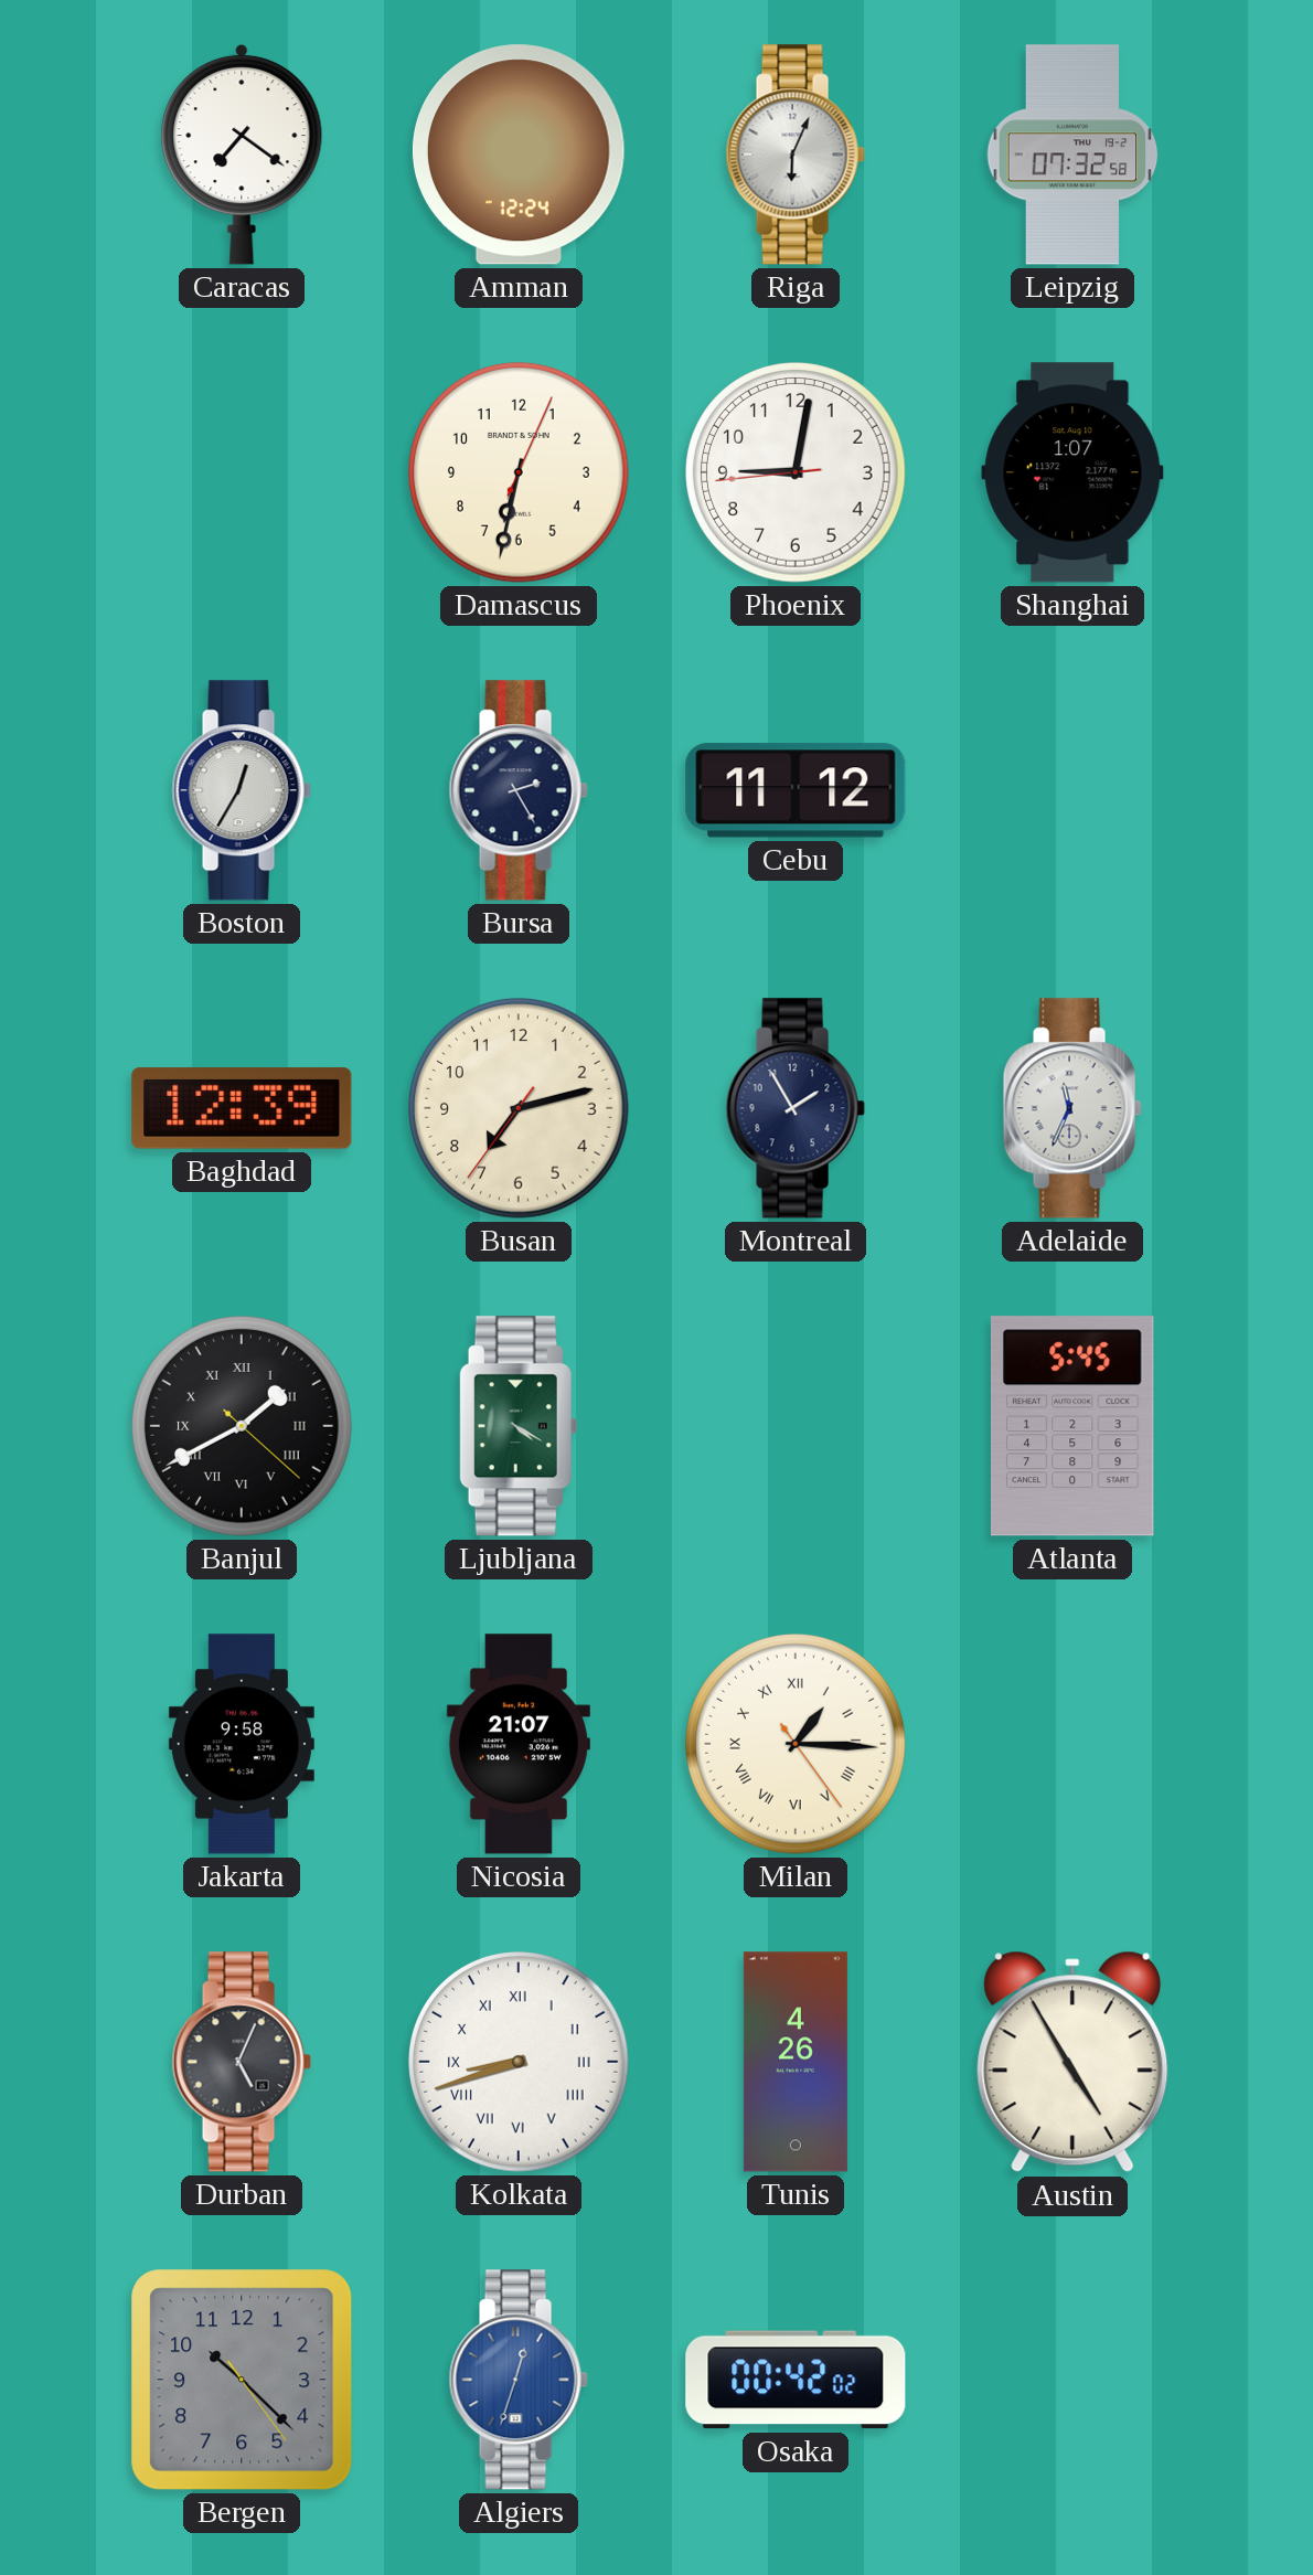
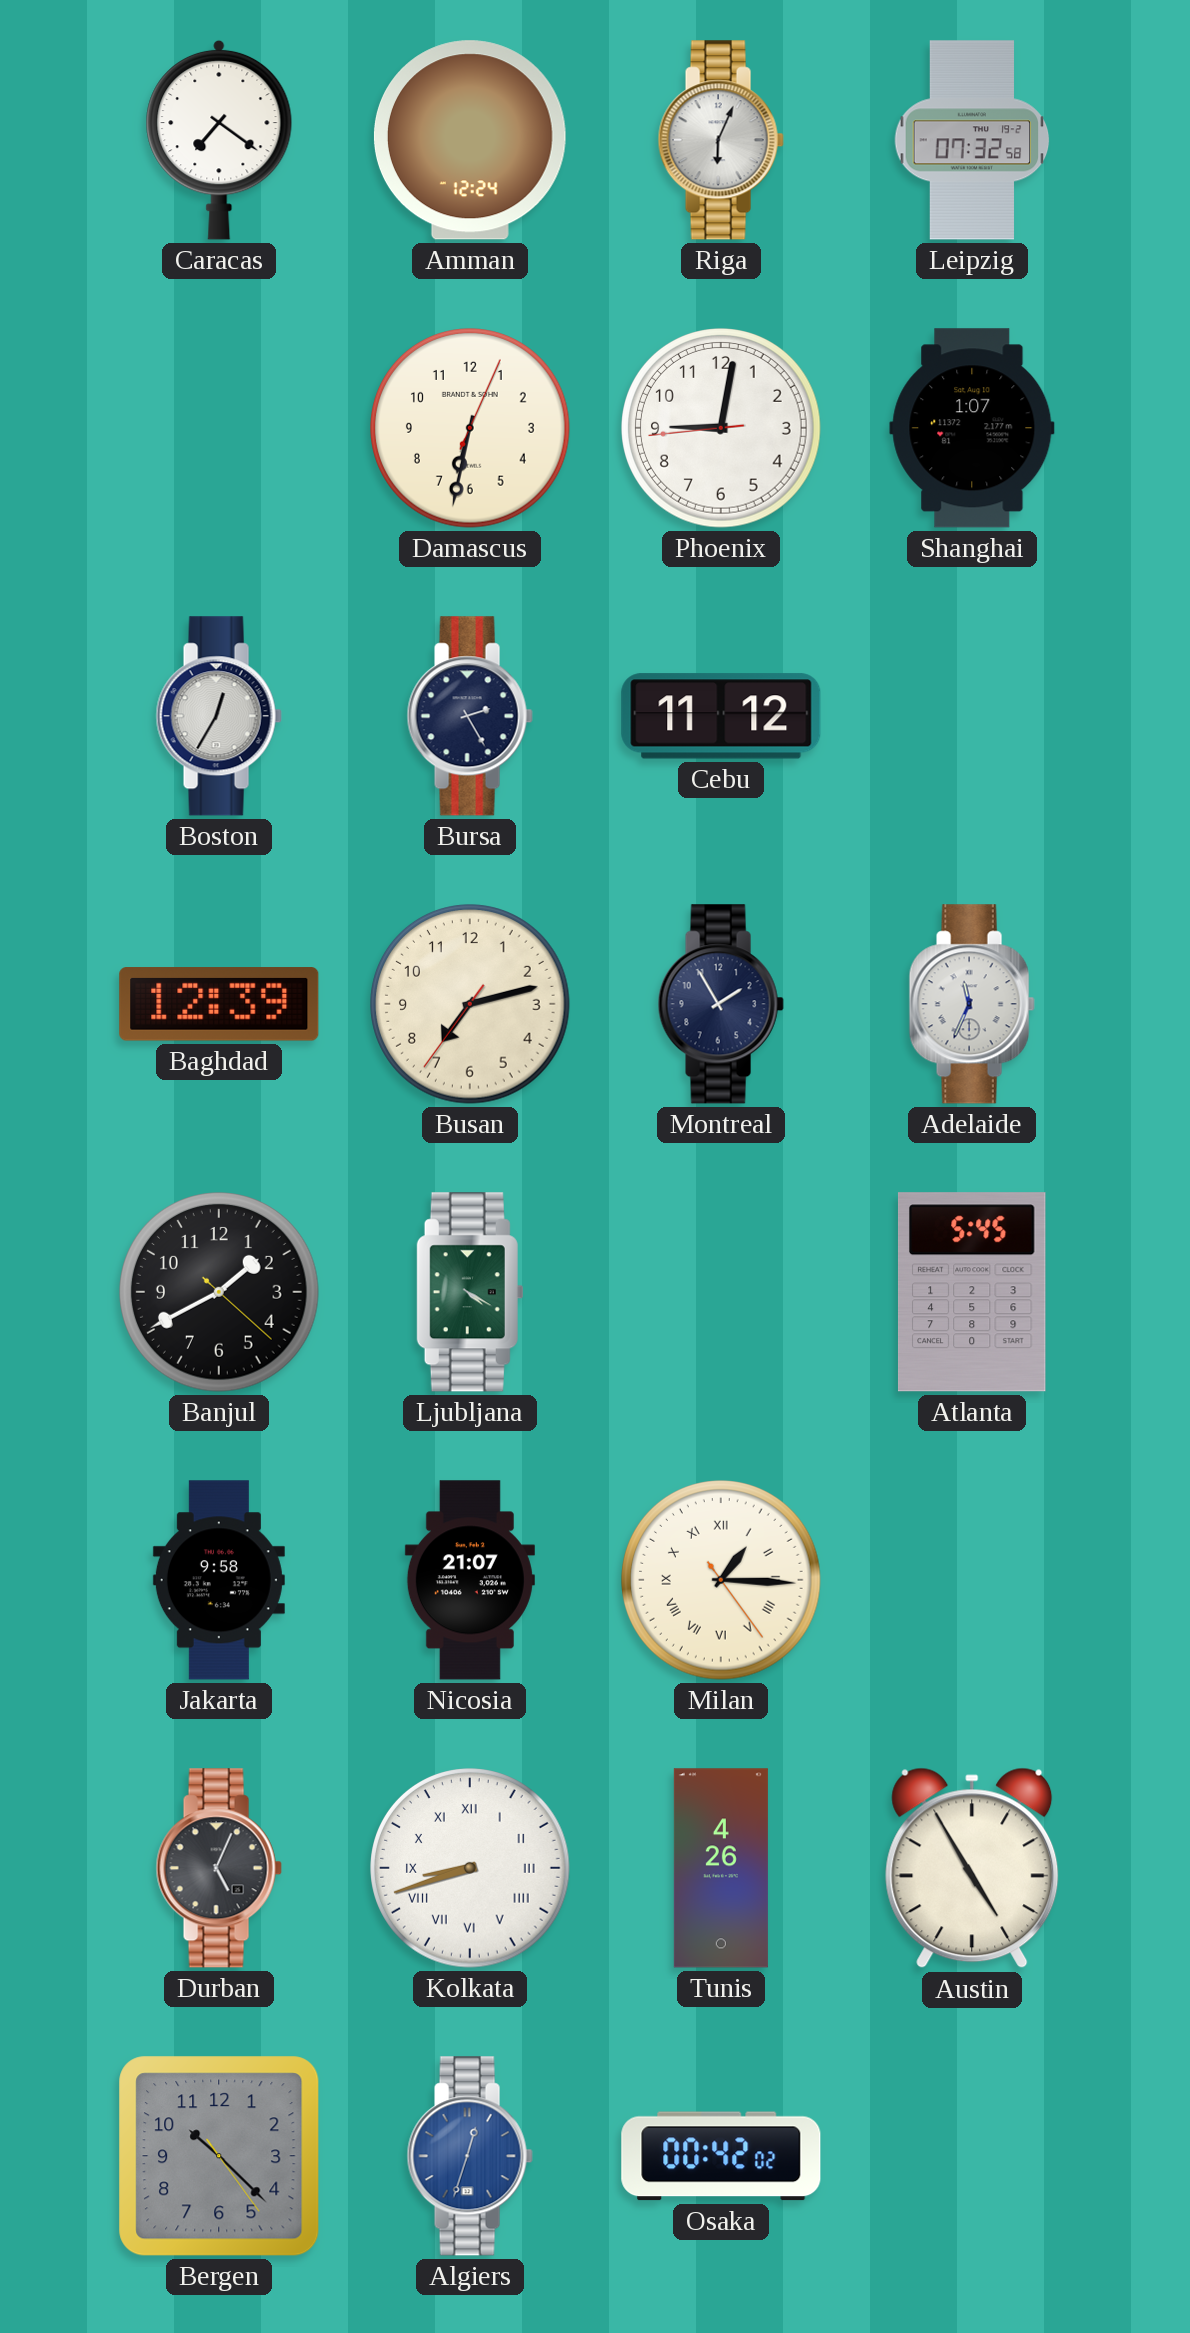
Banjul numerals: Roman -> Arabic (219, 1292)
